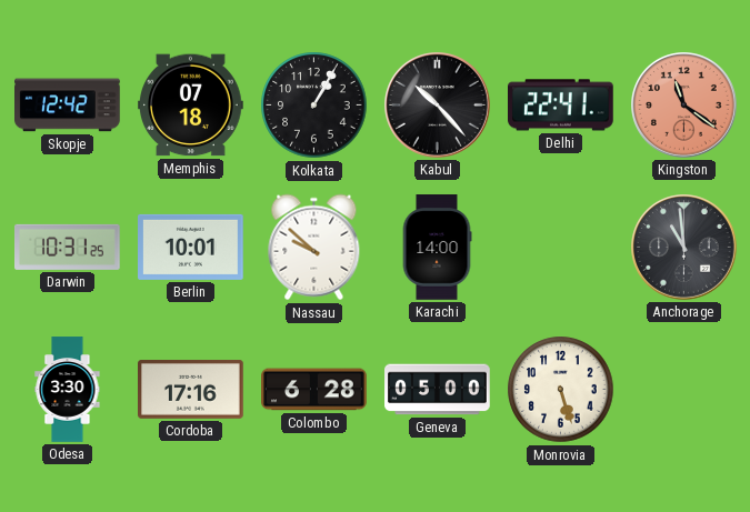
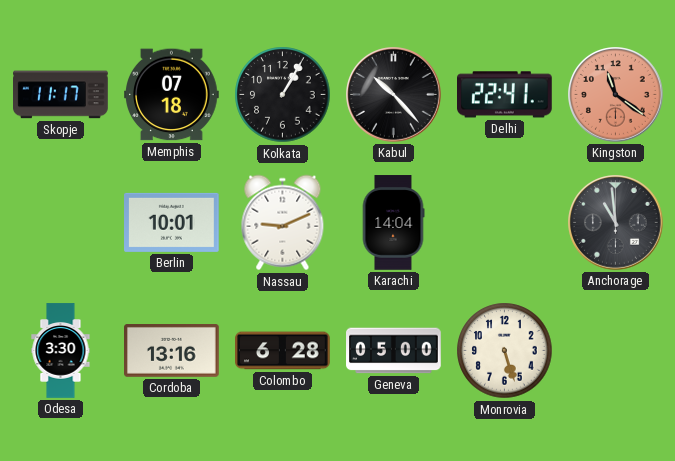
Skopje: 12:42 -> 11:17 (61, 95)
Darwin: 10:31 -> none (68, 247)
Nassau: 9:52 -> 9:11 (283, 223)
Karachi: 14:00 -> 14:04 (393, 223)
Cordoba: 17:16 -> 13:16 (172, 351)
